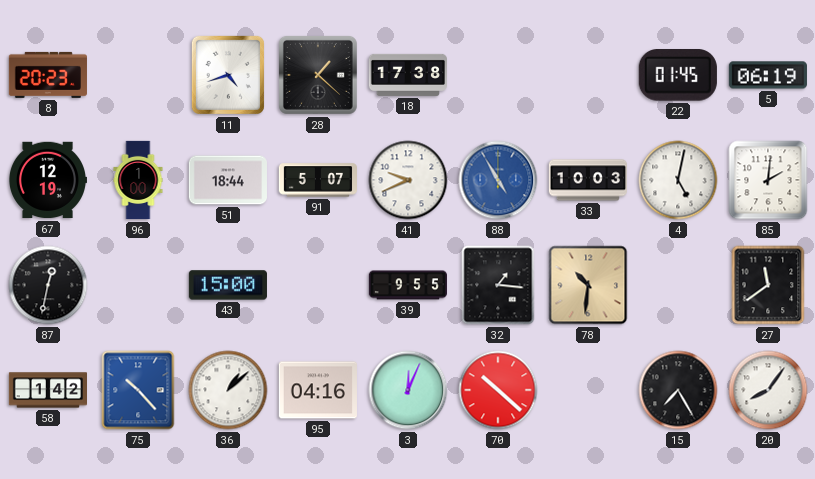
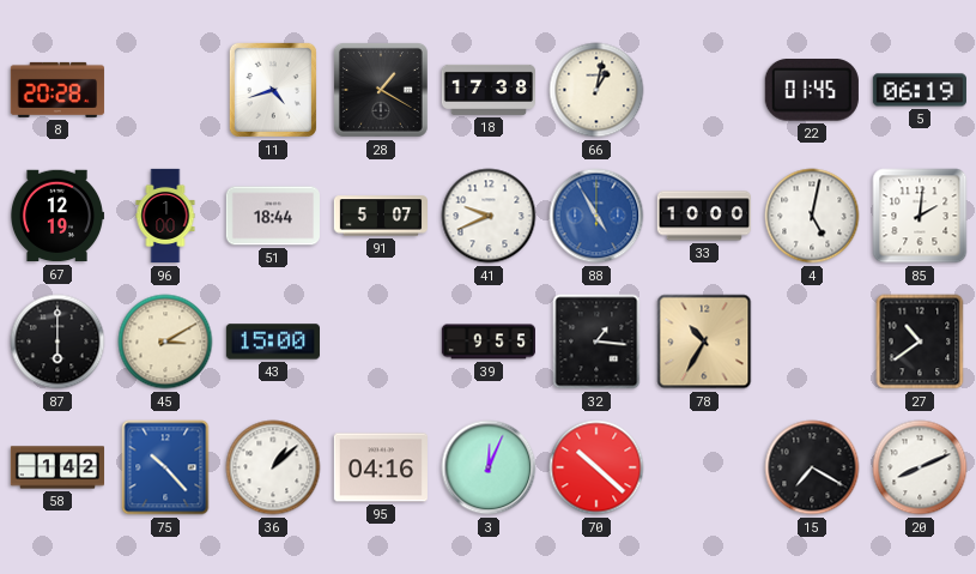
8: 20:23 -> 20:28 (57, 90)
28: 1:22 -> 1:20 (381, 90)
66: none -> 1:02 (596, 90)
33: 10:03 -> 10:00 (703, 216)
87: 12:32 -> 6:00 (57, 342)
45: none -> 3:10 (165, 342)
78: 10:31 -> 10:35 (704, 342)
27: 11:39 -> 10:39 (920, 342)
15: 7:25 -> 7:20 (812, 467)
20: 8:06 -> 8:11 (920, 467)
